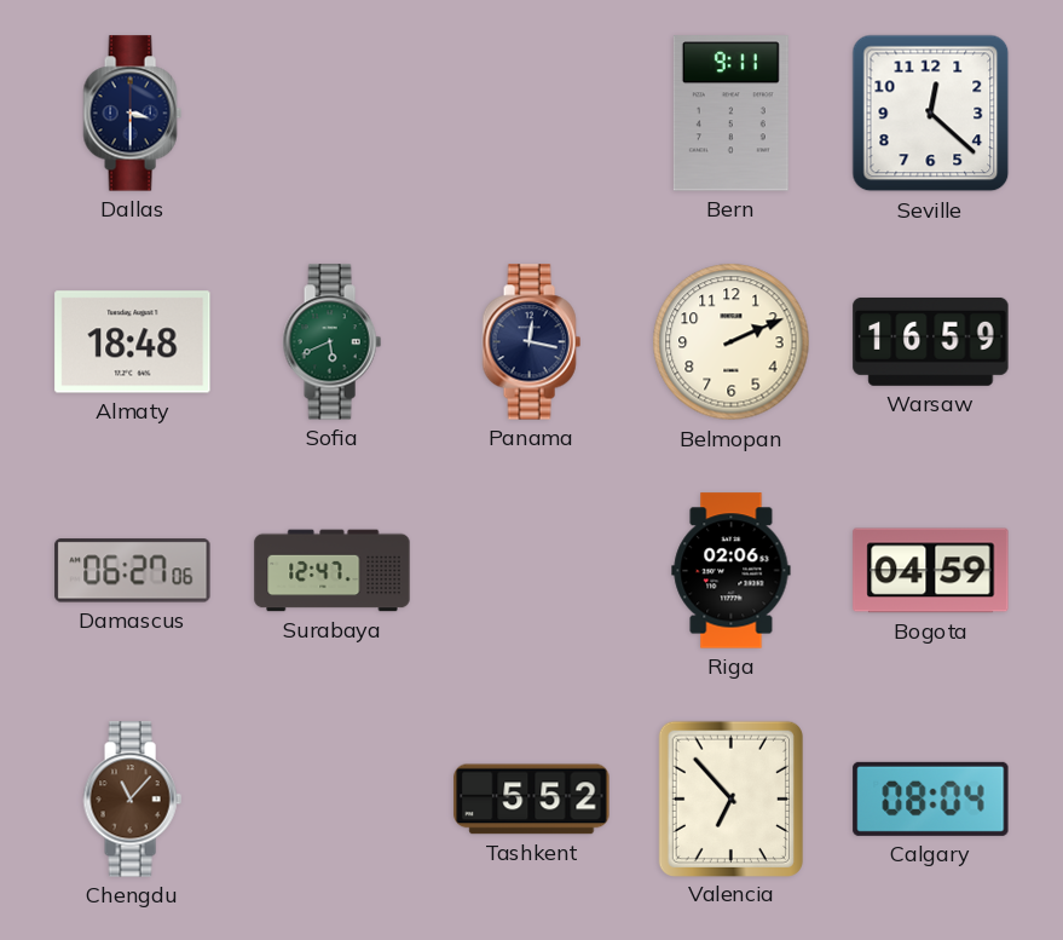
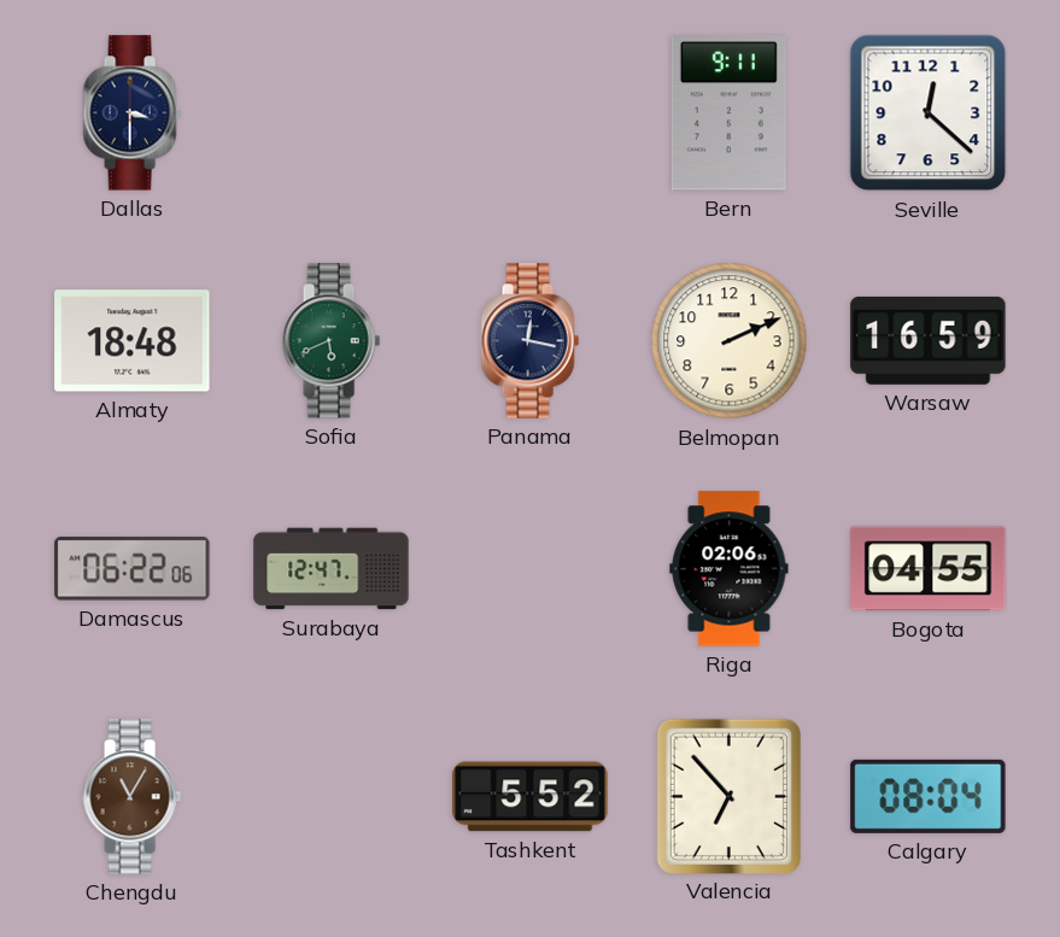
Damascus: 06:27 -> 06:22 (133, 569)
Bogota: 04:59 -> 04:55 (929, 569)
Chengdu: 11:07 -> 11:05 (131, 797)
